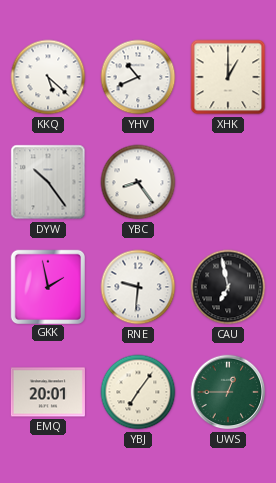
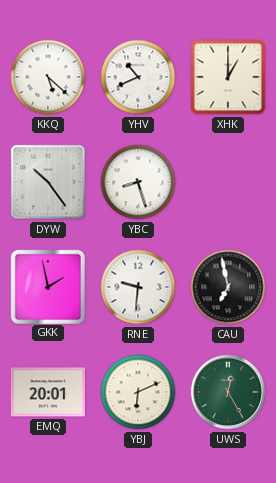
YBC: 8:24 -> 8:27 (138, 182)
YBJ: 7:06 -> 6:11 (138, 392)
UWS: 12:45 -> 12:25 (228, 392)
